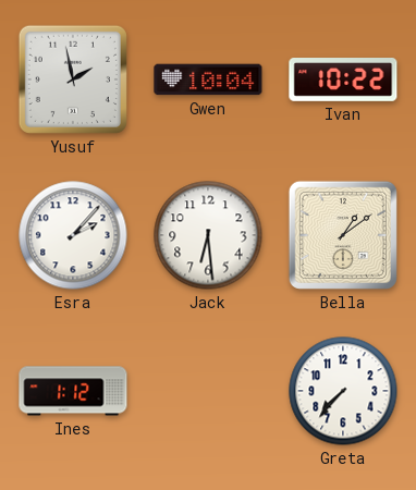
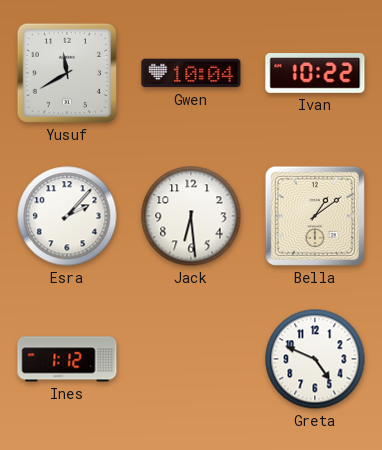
Yusuf: 1:58 -> 11:40 (67, 73)
Greta: 7:37 -> 4:49 (315, 359)
